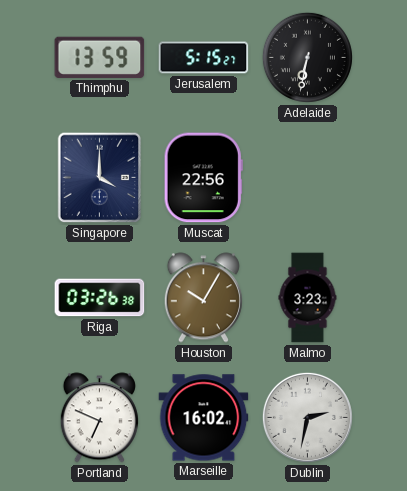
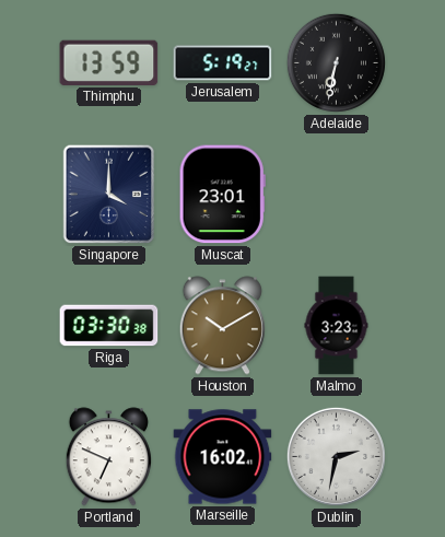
Jerusalem: 5:15 -> 5:19 (223, 63)
Muscat: 22:56 -> 23:01 (222, 195)
Riga: 03:26 -> 03:30 (109, 326)
Houston: 10:05 -> 10:10 (222, 326)
